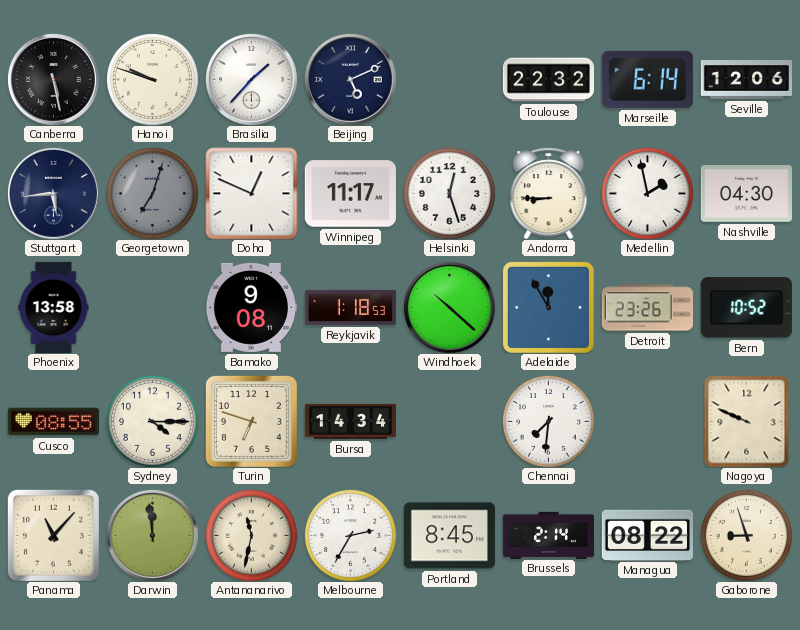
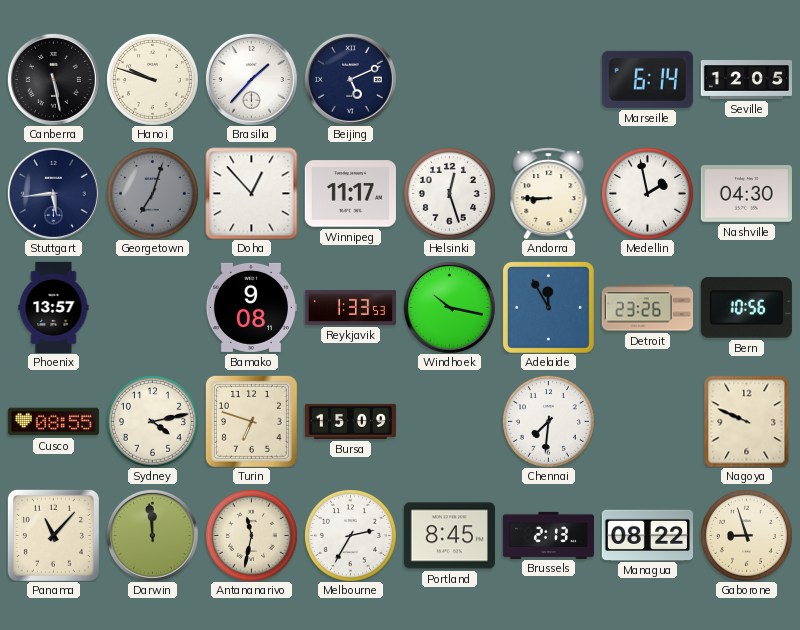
Toulouse: 22:32 -> none (548, 80)
Seville: 12:06 -> 12:05 (746, 80)
Doha: 12:49 -> 12:53 (251, 193)
Phoenix: 13:58 -> 13:57 (54, 307)
Reykjavik: 1:18 -> 1:33 (350, 307)
Windhoek: 10:22 -> 10:17 (449, 307)
Bern: 10:52 -> 10:56 (746, 308)
Sydney: 4:15 -> 4:13 (152, 421)
Bursa: 14:34 -> 15:09 (350, 421)
Brussels: 2:14 -> 2:13 (548, 535)
